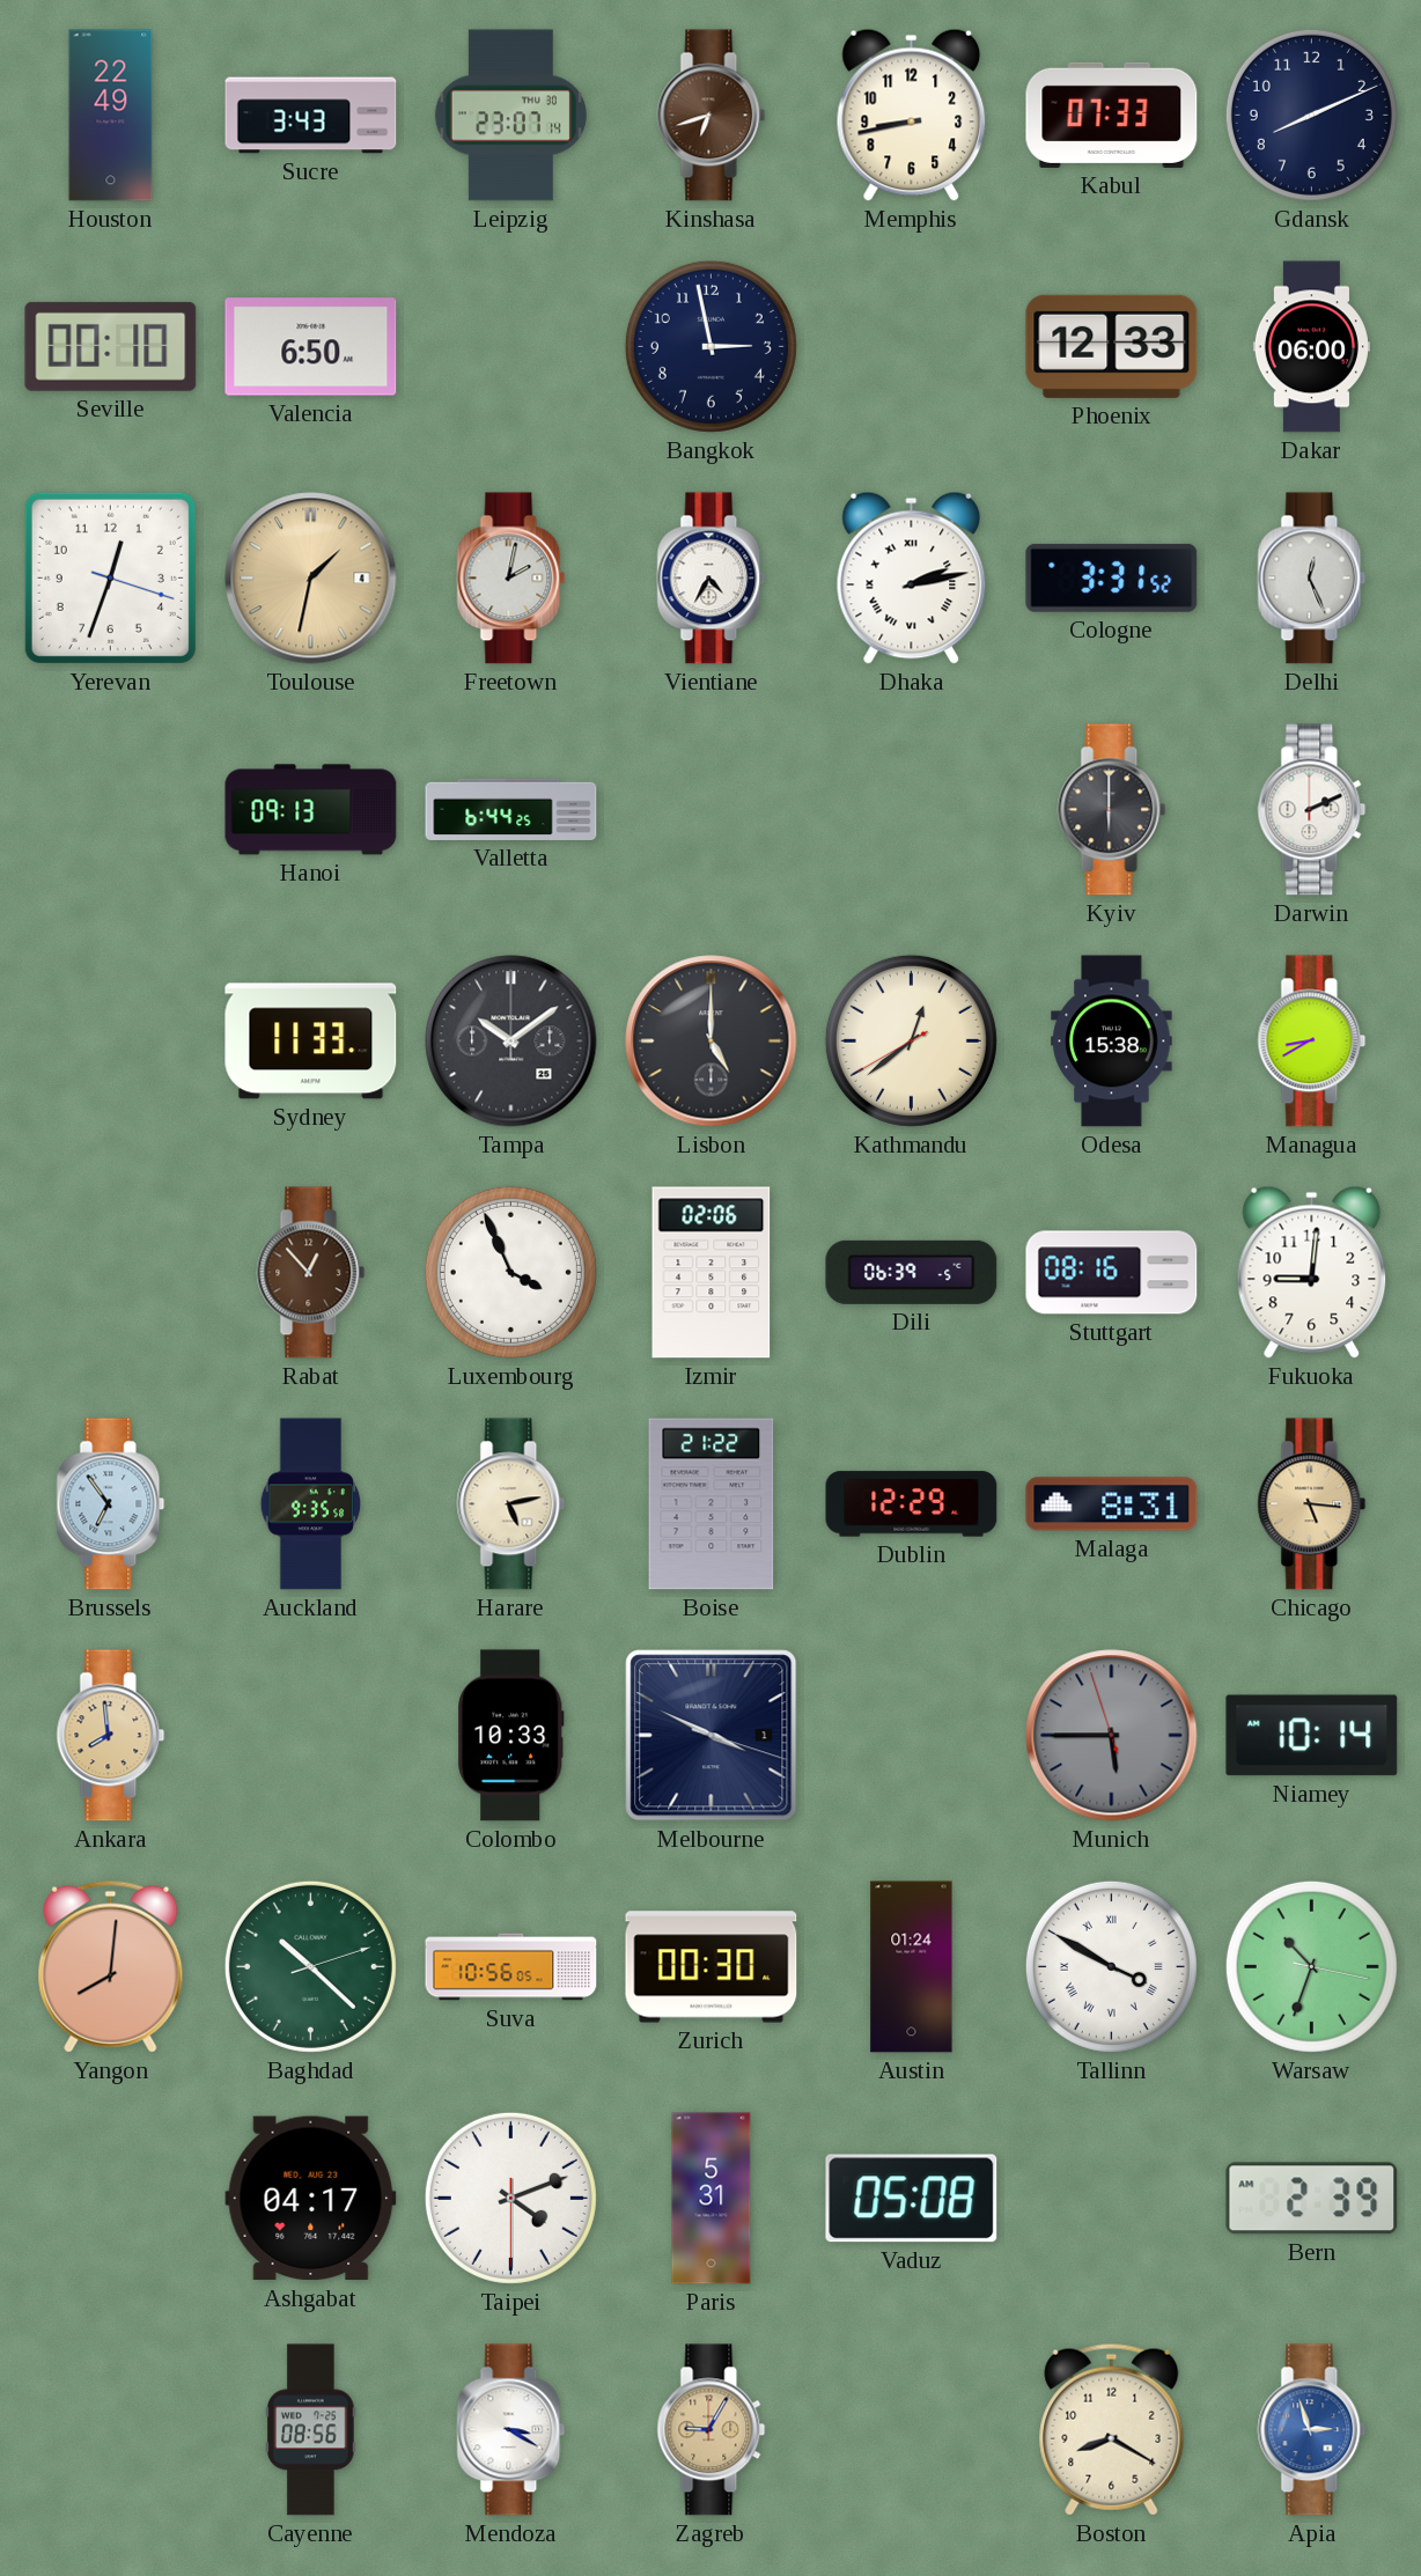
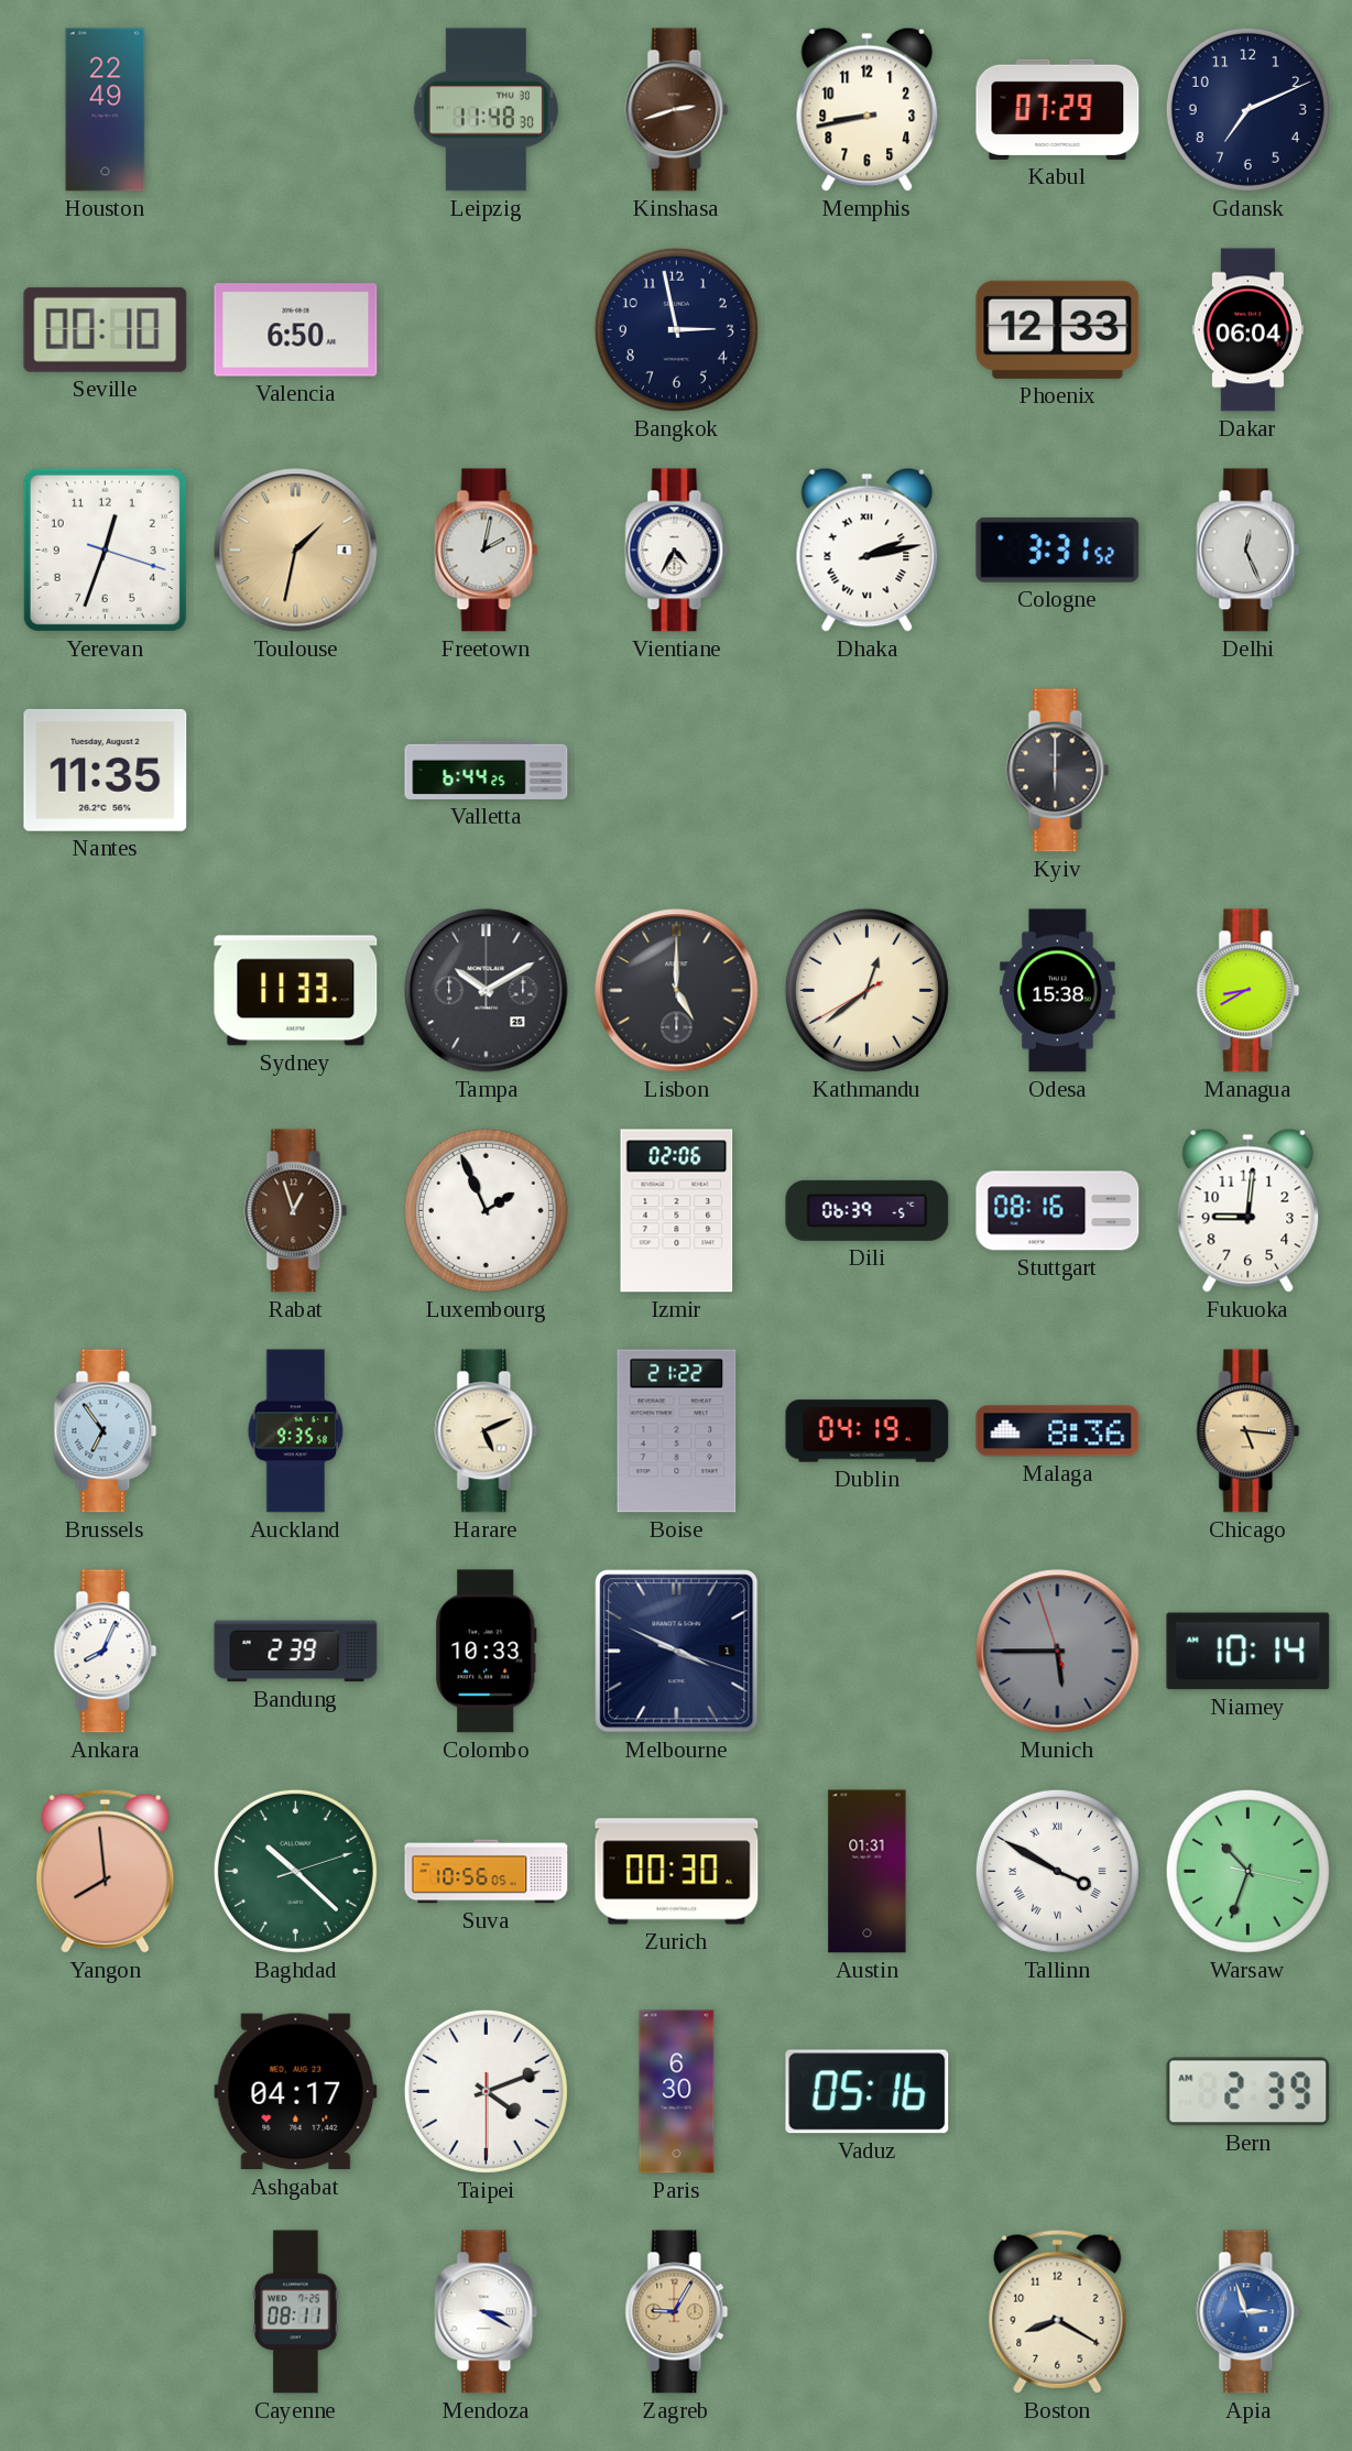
Sucre: 3:43 -> none (311, 116)
Leipzig: 23:07 -> 11:48 (486, 110)
Kinshasa: 6:42 -> 2:42 (677, 110)
Kabul: 07:33 -> 07:29 (1058, 109)
Gdansk: 8:11 -> 7:11 (1247, 109)
Dakar: 06:00 -> 06:04 (1247, 330)
Nantes: none -> 11:35 (106, 770)
Hanoi: 09:13 -> none (311, 810)
Darwin: 2:11 -> none (1312, 810)
Tampa: 10:09 -> 10:10 (487, 991)
Rabat: 12:53 -> 12:57 (296, 1211)
Luxembourg: 3:56 -> 1:56 (486, 1210)
Harare: 5:13 -> 5:11 (487, 1431)
Dublin: 12:29 -> 04:19 (868, 1431)
Malaga: 8:31 -> 8:36 (1058, 1431)
Ankara: 7:59 -> 8:04 (106, 1652)
Ankara dial: champagne -> white (106, 1652)
Bandung: none -> 2:39 (296, 1652)
Yangon: 8:01 -> 7:59 (106, 1871)
Austin: 01:24 -> 01:31 (868, 1872)
Paris: 5:31 -> 6:30 (677, 2092)
Vaduz: 05:08 -> 05:16 (868, 2092)
Cayenne: 08:56 -> 08:11 (296, 2312)
